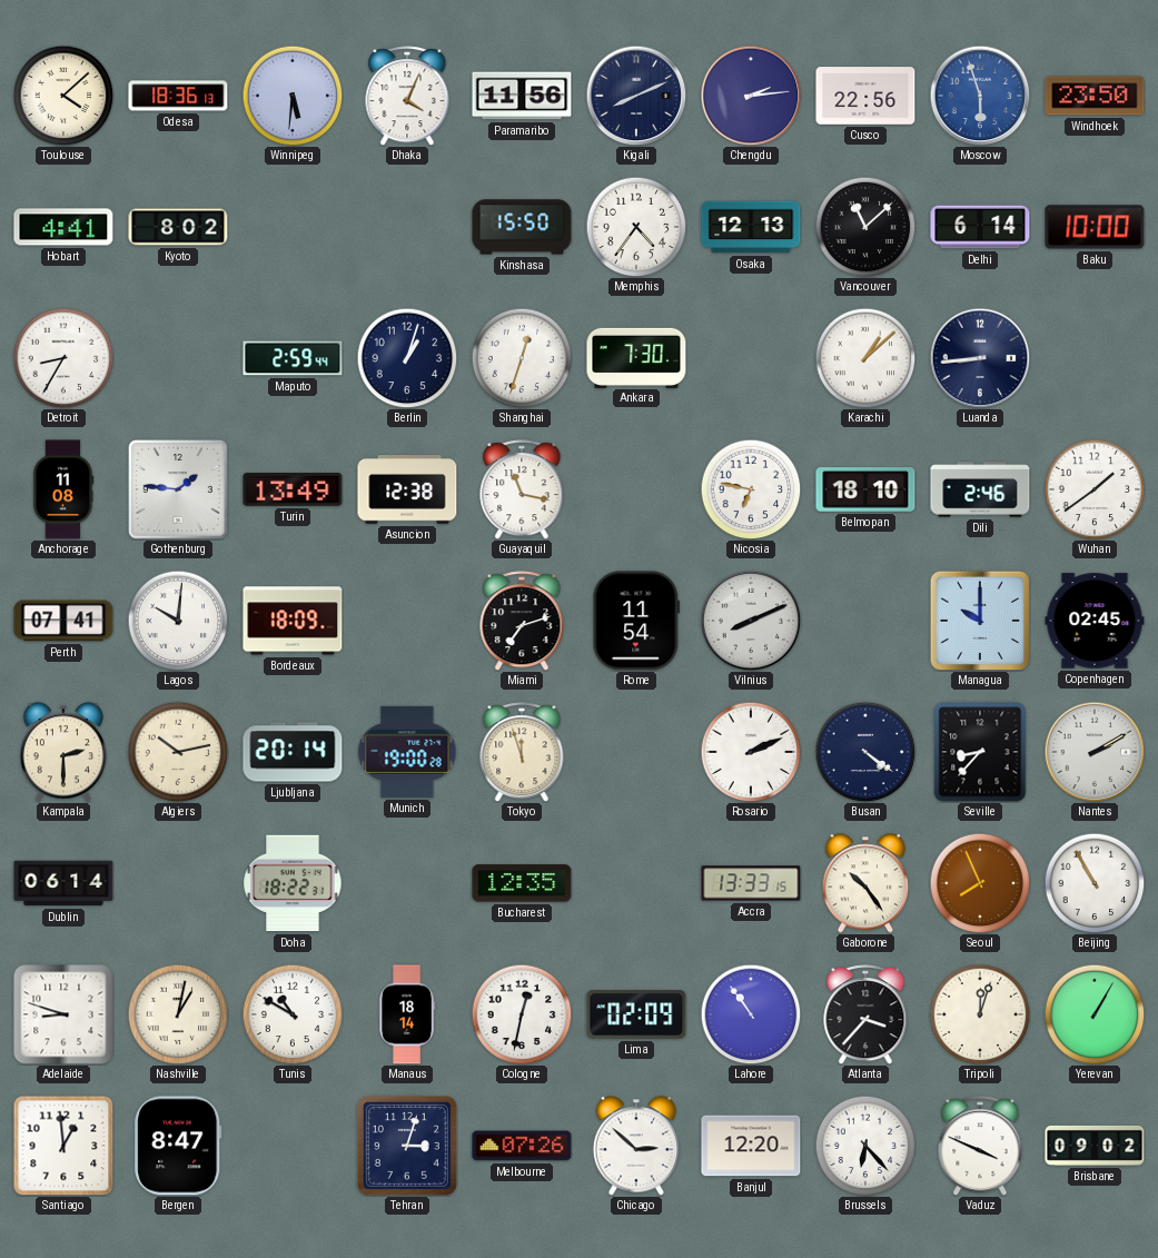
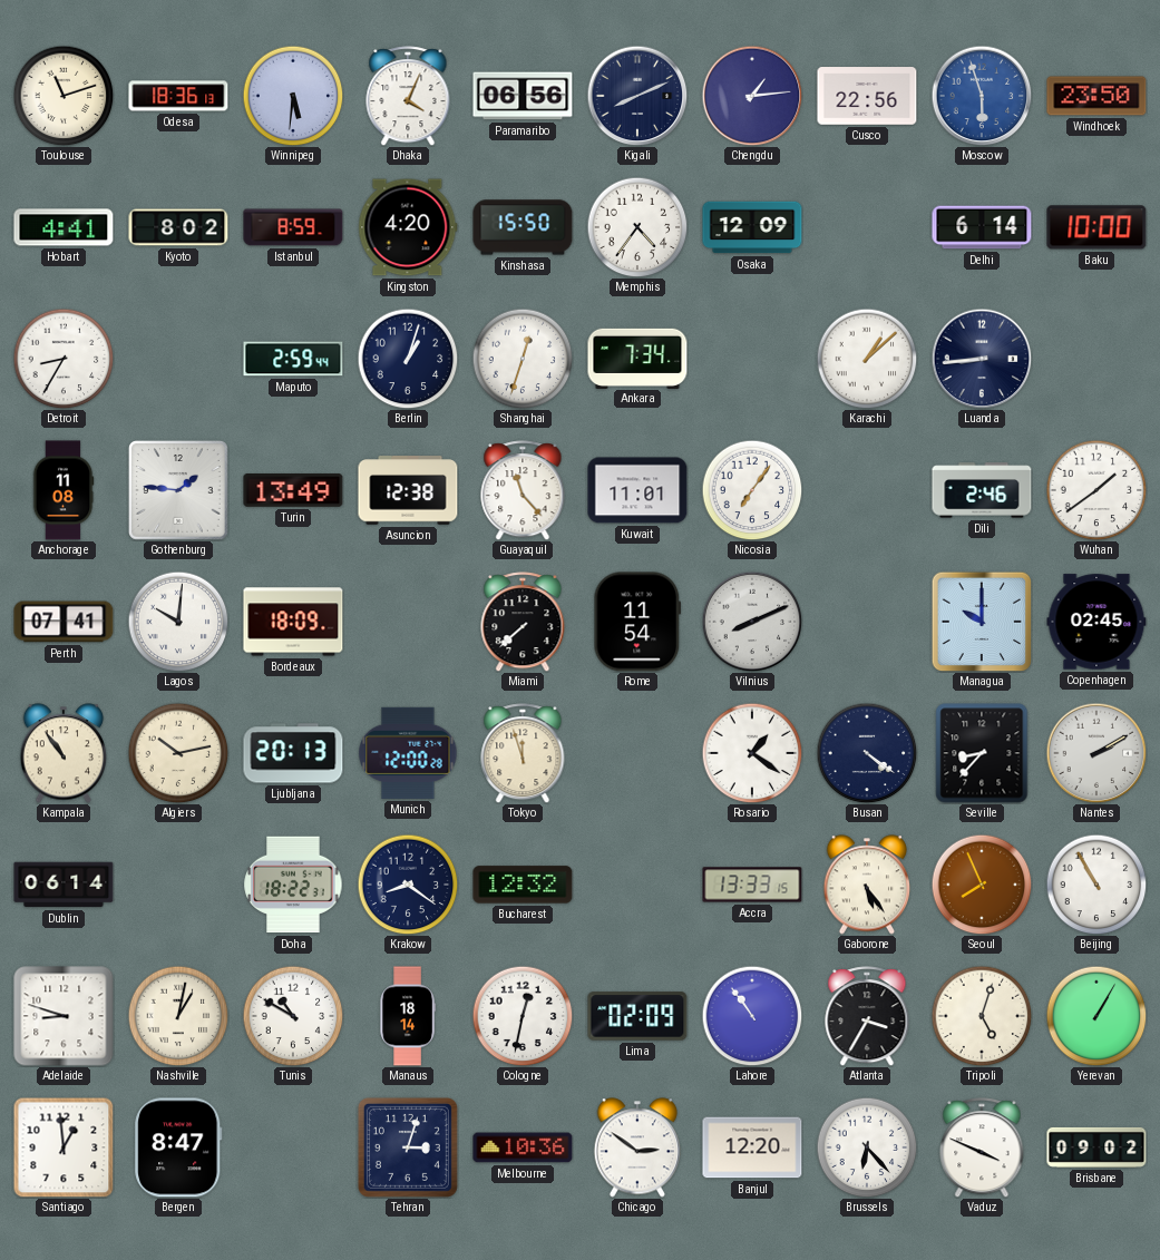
Toulouse: 4:08 -> 11:12 (64, 96)
Paramaribo: 11:56 -> 06:56 (523, 96)
Chengdu: 2:14 -> 1:14 (752, 96)
Istanbul: none -> 8:59 (293, 227)
Kingston: none -> 4:20 (408, 227)
Osaka: 12:13 -> 12:09 (752, 227)
Vancouver: 11:08 -> none (865, 227)
Ankara: 7:30 -> 7:34 (637, 358)
Guayaquil: 11:17 -> 11:23 (523, 490)
Kuwait: none -> 11:01 (637, 490)
Nicosia: 6:47 -> 7:06 (752, 490)
Belmopan: 18:10 -> none (865, 489)
Miami: 7:12 -> 7:38 (523, 622)
Kampala: 2:30 -> 10:54 (64, 753)
Ljubljana: 20:14 -> 20:13 (293, 753)
Munich: 19:00 -> 12:00 (408, 753)
Rosario: 2:11 -> 1:21 (752, 753)
Krakow: none -> 8:21 (408, 885)
Bucharest: 12:35 -> 12:32 (523, 885)
Gaborone: 10:24 -> 5:24 (867, 885)
Atlanta: 3:37 -> 3:35 (867, 1016)
Tripoli: 12:03 -> 5:03 (982, 1016)
Melbourne: 07:26 -> 10:36 (523, 1147)
Chicago: 2:52 -> 2:51 (637, 1147)
